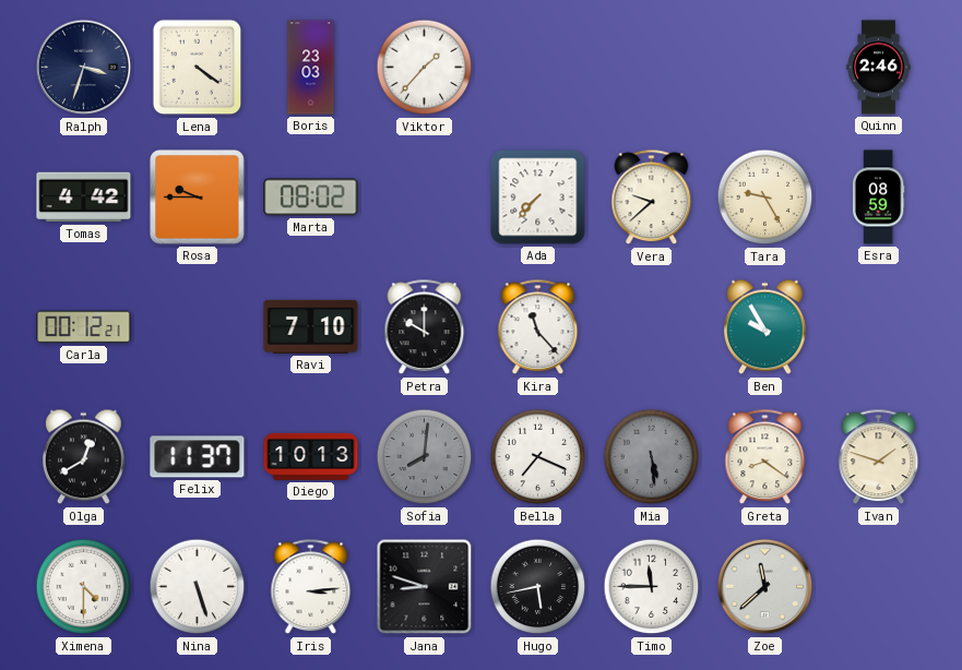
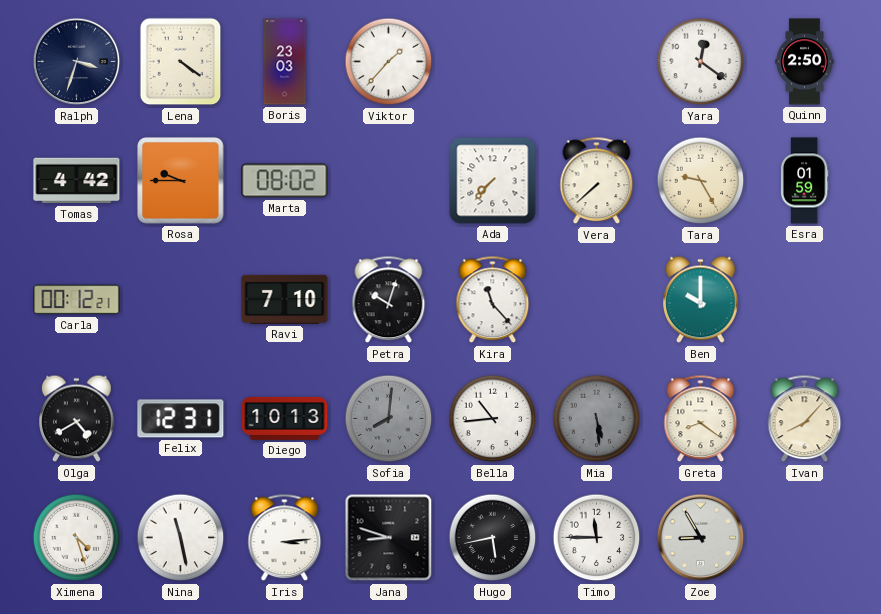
Yara: none -> 12:21 (701, 62)
Quinn: 2:46 -> 2:50 (805, 62)
Vera: 9:38 -> 7:38 (597, 181)
Esra: 08:59 -> 01:59 (804, 181)
Petra: 10:00 -> 10:03 (389, 300)
Ben: 9:55 -> 10:00 (701, 300)
Olga: 12:40 -> 4:40 (77, 419)
Felix: 11:37 -> 12:31 (181, 419)
Bella: 7:19 -> 10:44 (493, 419)
Ivan: 1:48 -> 8:07 (805, 419)
Ximena: 4:30 -> 4:27 (77, 538)
Nina: 5:27 -> 11:28 (181, 538)
Zoe: 11:38 -> 8:55 (701, 538)
